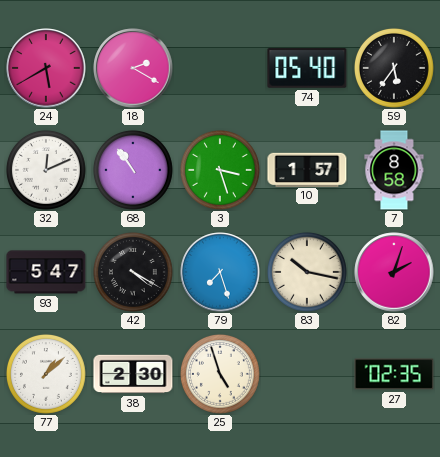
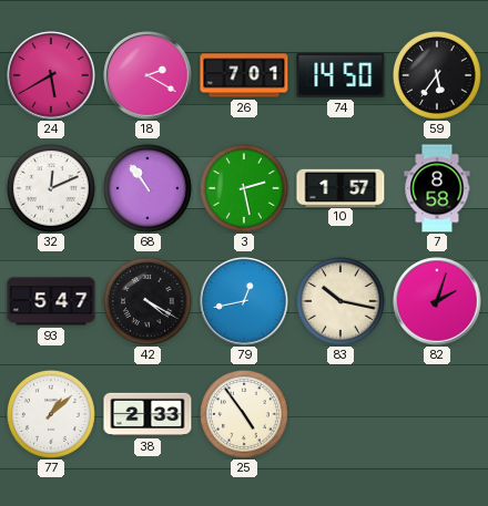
26: none -> 7:01 (244, 75)
74: 05:40 -> 14:50 (340, 75)
3: 3:27 -> 2:28 (244, 188)
79: 7:27 -> 12:43 (244, 301)
38: 2:30 -> 2:33 (148, 414)
25: 4:57 -> 4:54 (244, 414)
27: 02:35 -> none (394, 374)
